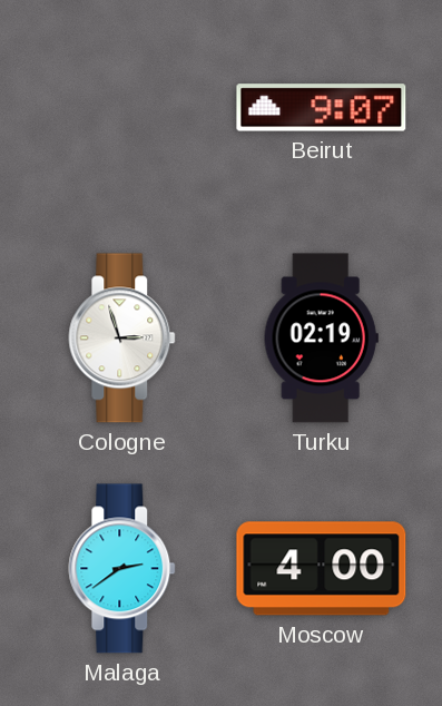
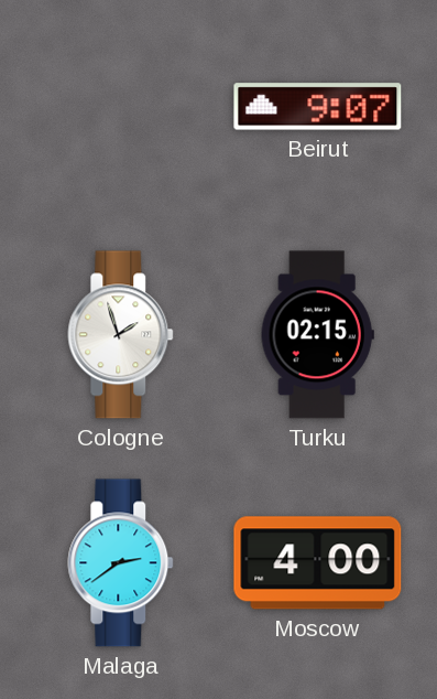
Cologne: 2:57 -> 1:57 (121, 335)
Turku: 02:19 -> 02:15 (317, 335)
